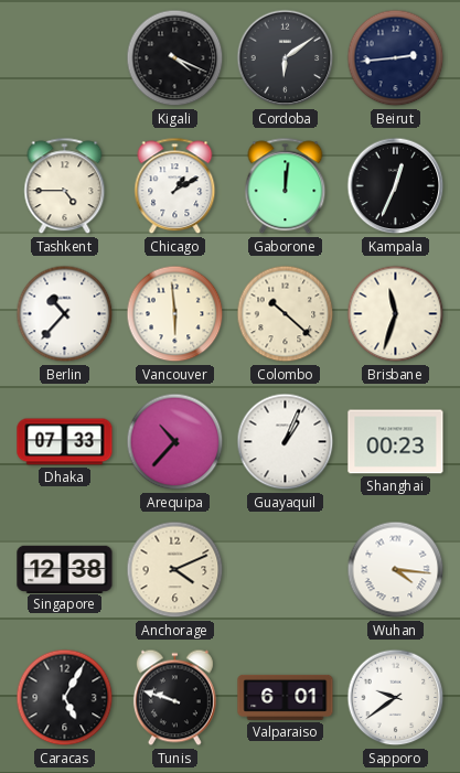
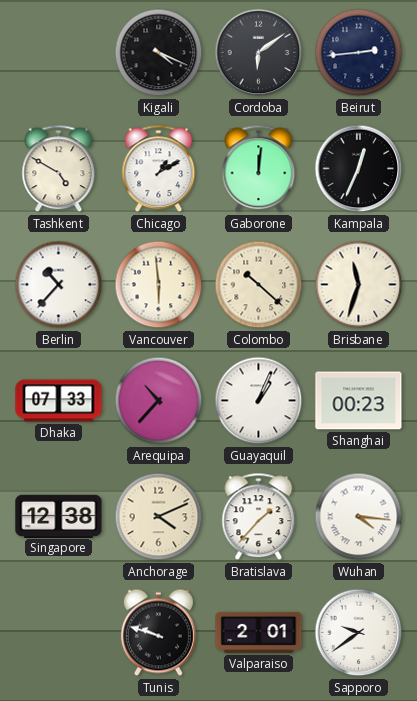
Tashkent: 4:45 -> 4:50 (59, 169)
Bratislava: none -> 1:37 (259, 517)
Caracas: 5:05 -> none (65, 698)
Valparaiso: 6:01 -> 2:01 (259, 632)
